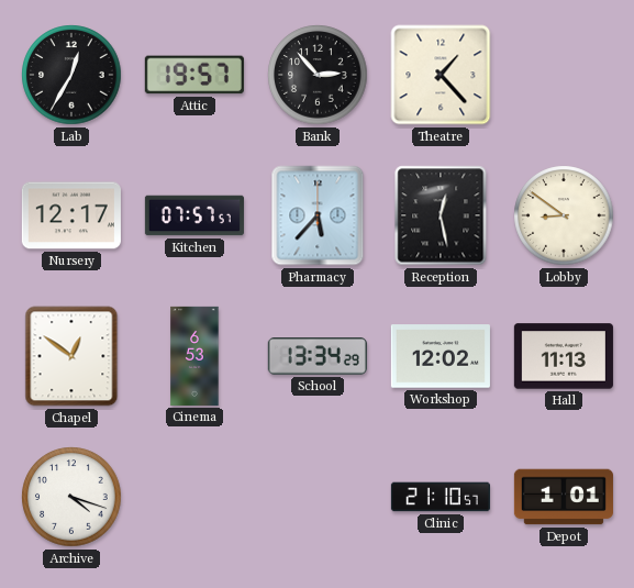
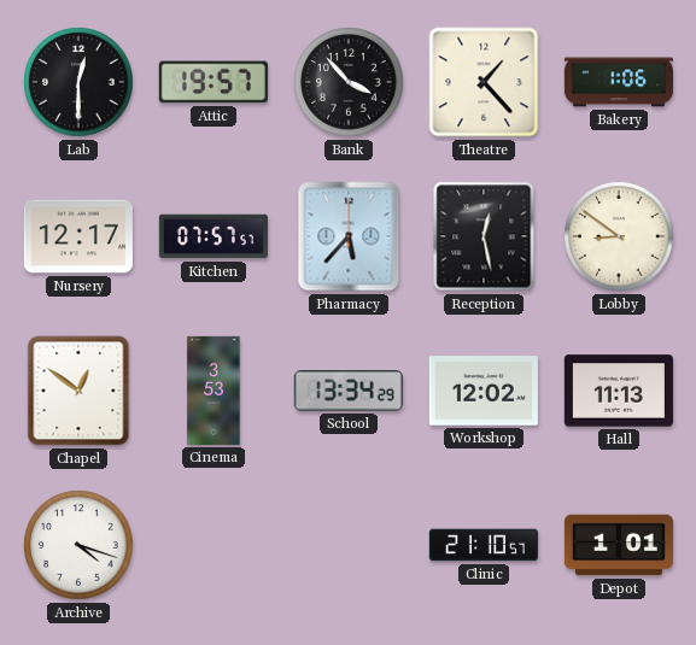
Lab: 12:35 -> 12:30 (78, 82)
Bank: 2:53 -> 3:53 (349, 82)
Bakery: none -> 1:06 (619, 82)
Cinema: 6:53 -> 3:53 (214, 391)
